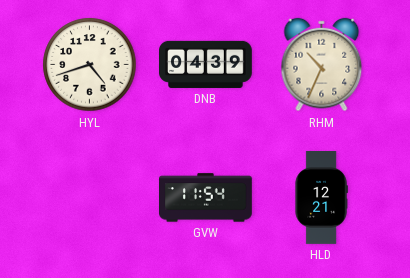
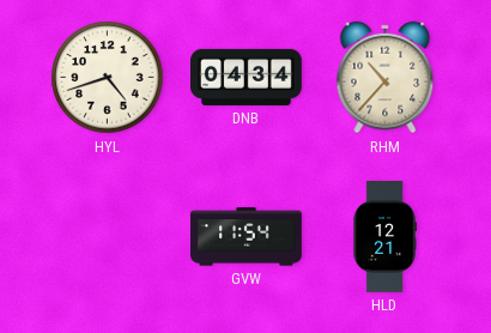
DNB: 04:39 -> 04:34 (247, 77)
RHM: 10:34 -> 10:37 (386, 78)
